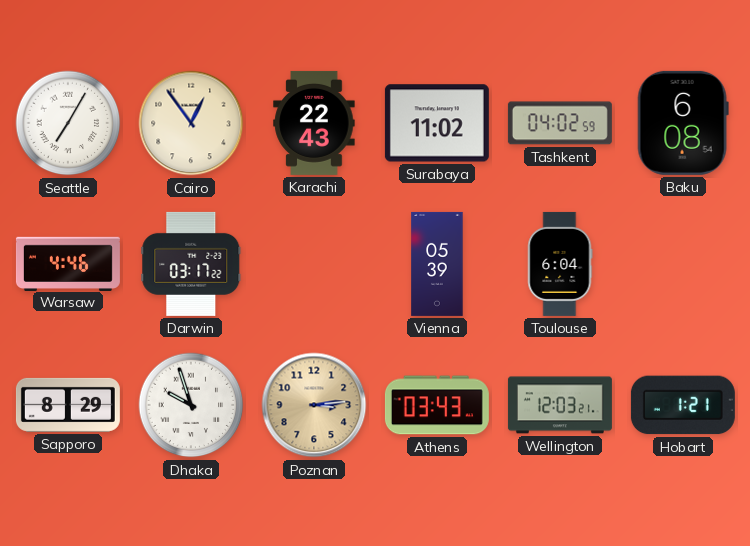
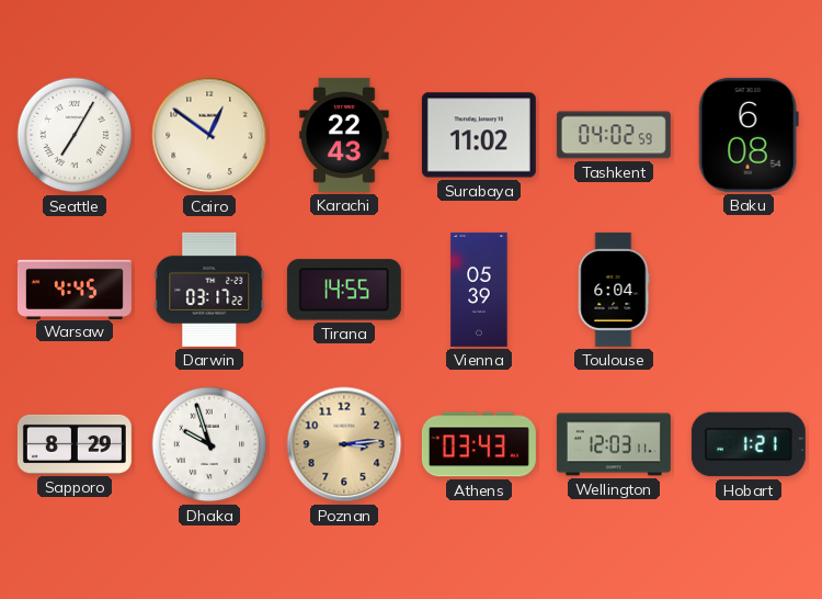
Cairo: 12:54 -> 12:51 (209, 135)
Warsaw: 4:46 -> 4:45 (75, 289)
Tirana: none -> 14:55 (344, 290)
Wellington: 12:03:21 -> 12:03:11 (614, 444)
